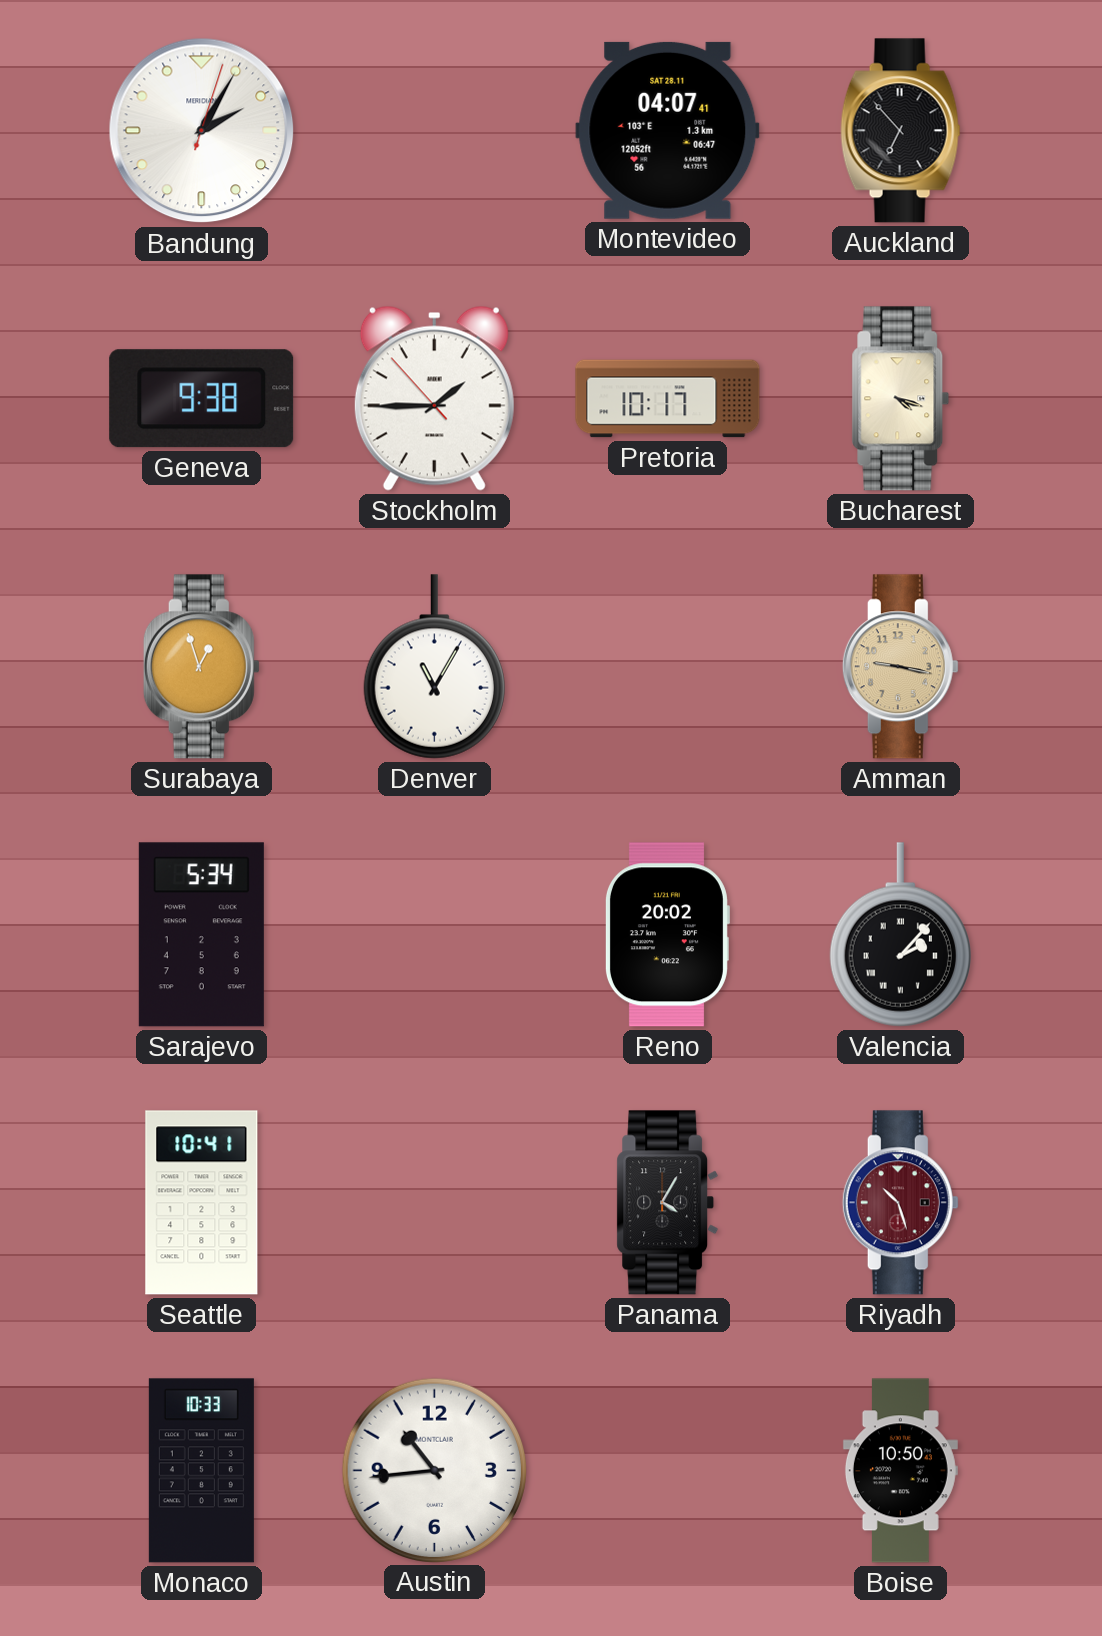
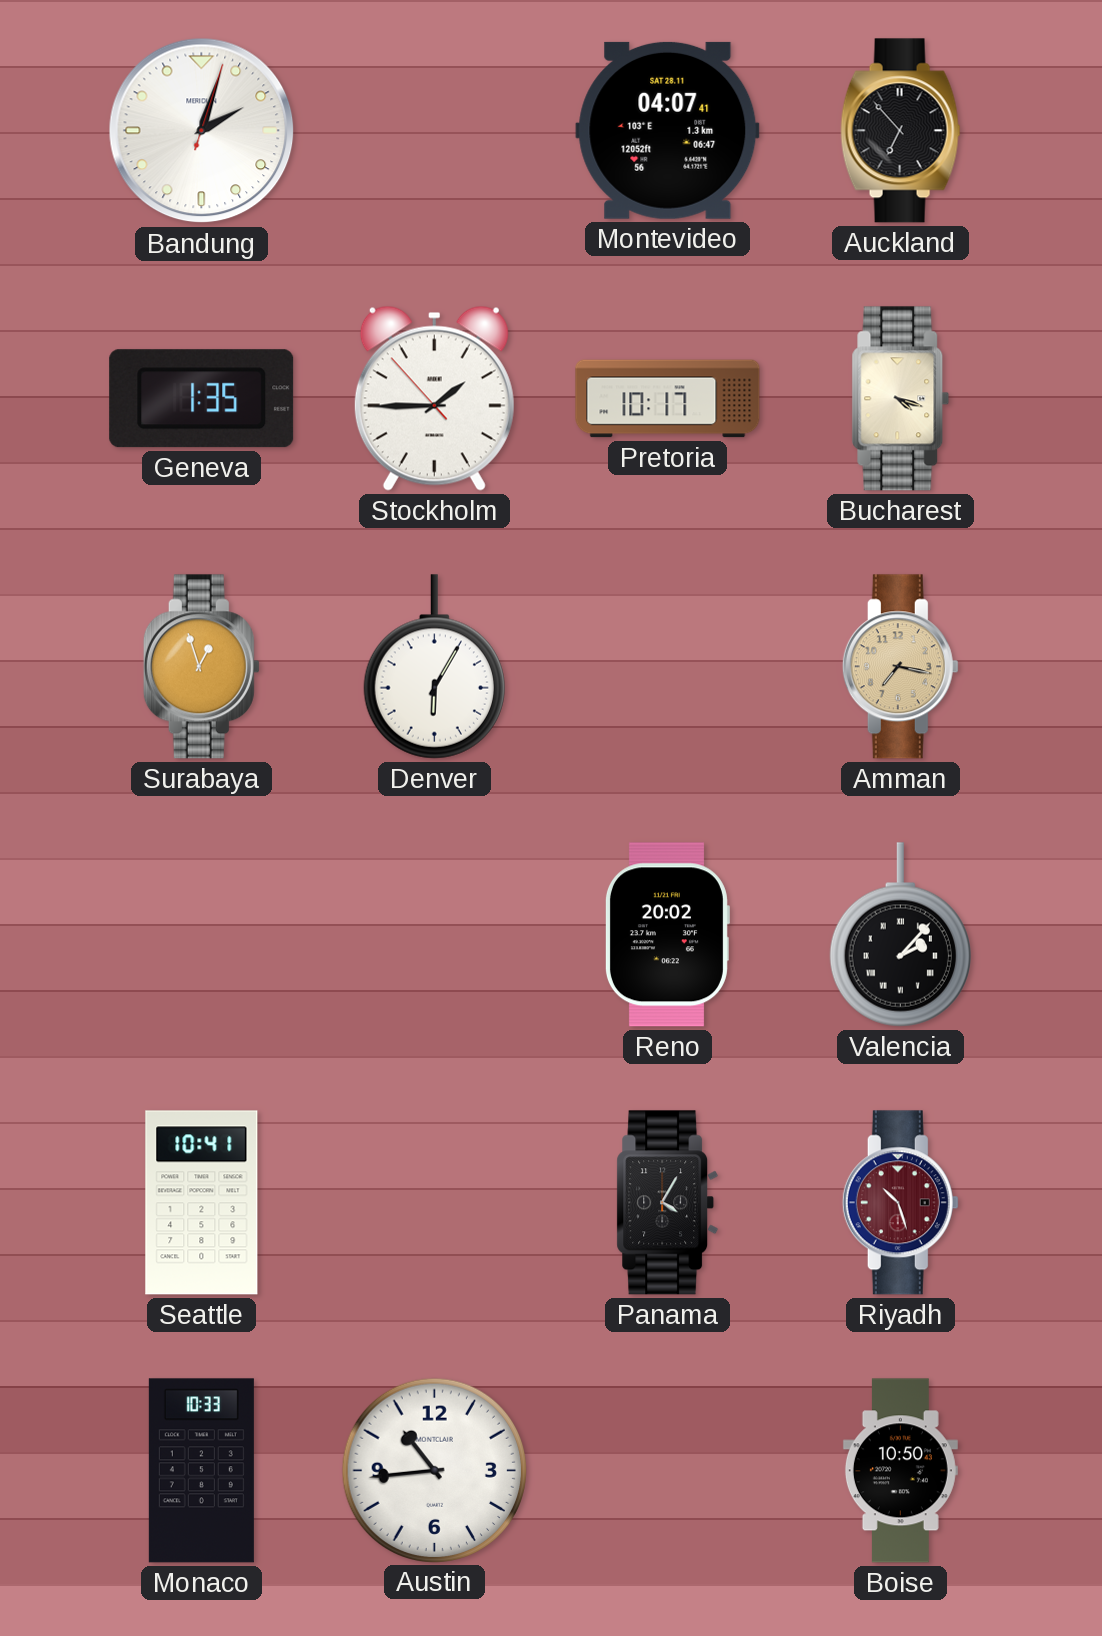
Bandung: 2:05 -> 2:03 (202, 131)
Geneva: 9:38 -> 1:35 (202, 399)
Denver: 11:05 -> 6:05 (434, 667)
Amman: 9:17 -> 7:17 (900, 667)
Sarajevo: 5:34 -> none (201, 935)
